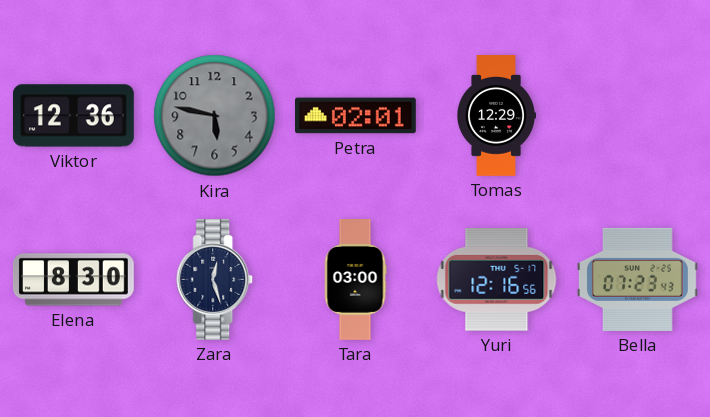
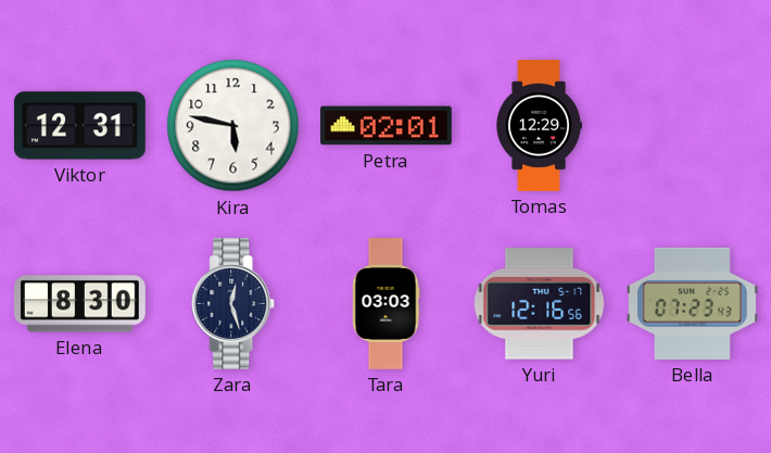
Viktor: 12:36 -> 12:31 (80, 126)
Kira dial: grey -> white (233, 126)
Tara: 03:00 -> 03:03 (386, 304)
